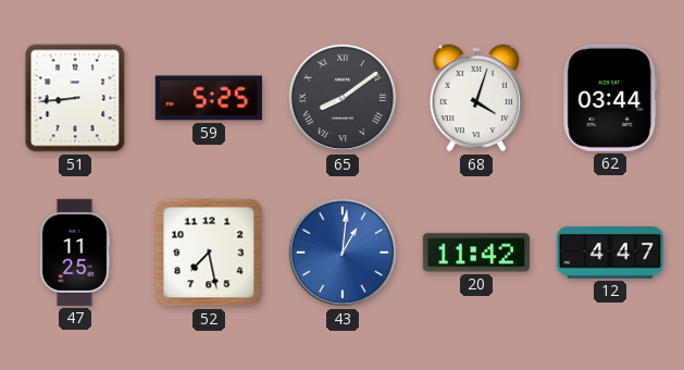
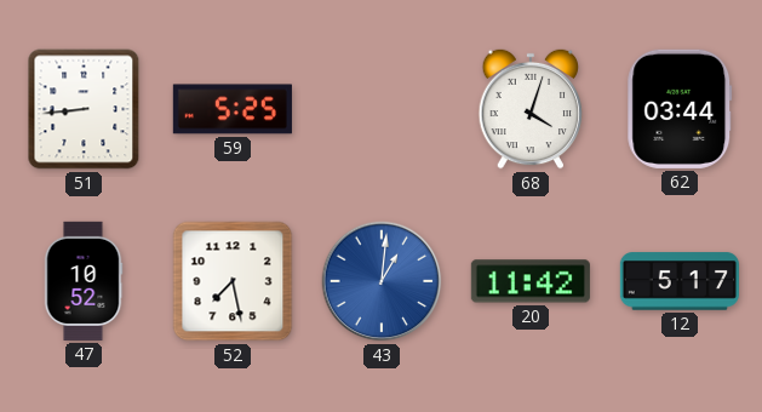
65: 8:09 -> none (343, 98)
47: 11:25 -> 10:52 (84, 281)
12: 4:47 -> 5:17 (680, 281)
